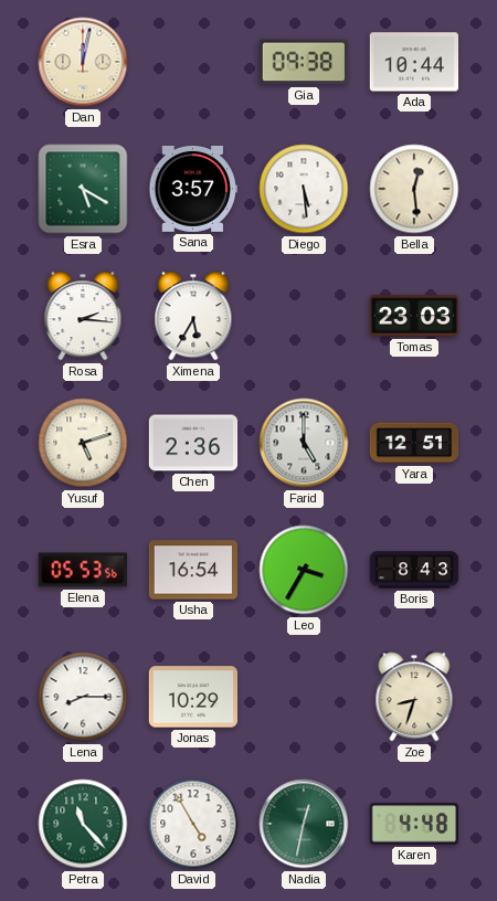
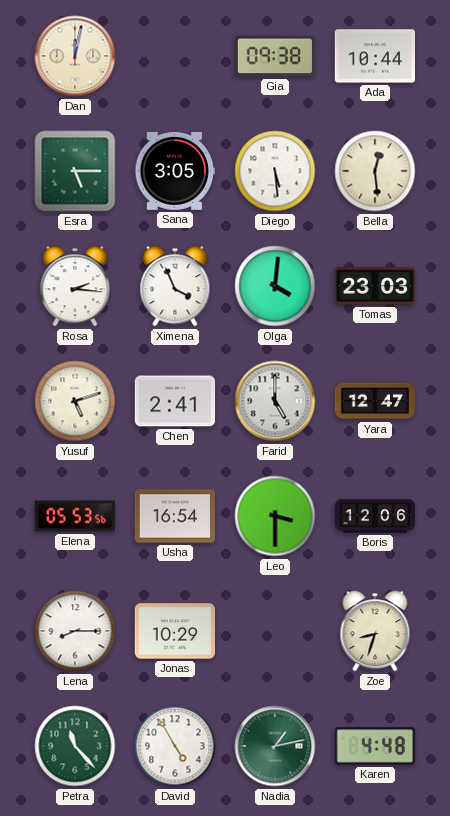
Esra: 5:20 -> 5:15 (75, 171)
Sana: 3:57 -> 3:05 (174, 171)
Ximena: 5:35 -> 3:56 (175, 286)
Olga: none -> 4:01 (275, 286)
Chen: 2:36 -> 2:41 (175, 401)
Yara: 12:51 -> 12:47 (375, 401)
Leo: 3:35 -> 3:30 (275, 516)
Boris: 8:43 -> 12:06 (375, 516)
Nadia: 12:32 -> 1:13 (275, 746)
